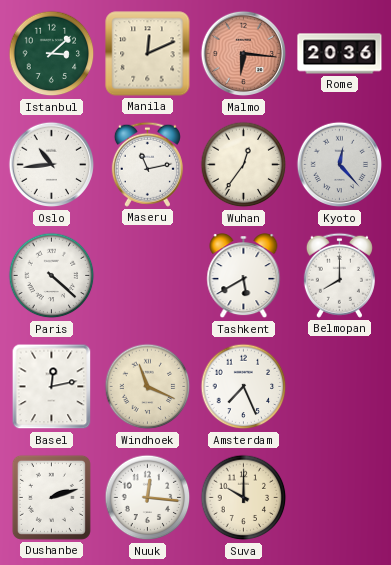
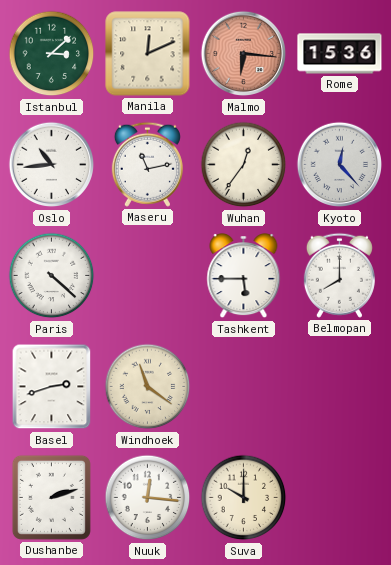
Rome: 20:36 -> 15:36 (340, 54)
Tashkent: 5:40 -> 5:45 (244, 277)
Basel: 12:13 -> 2:42 (52, 387)
Windhoek: 11:19 -> 11:21 (148, 387)
Amsterdam: 7:26 -> none (244, 387)
